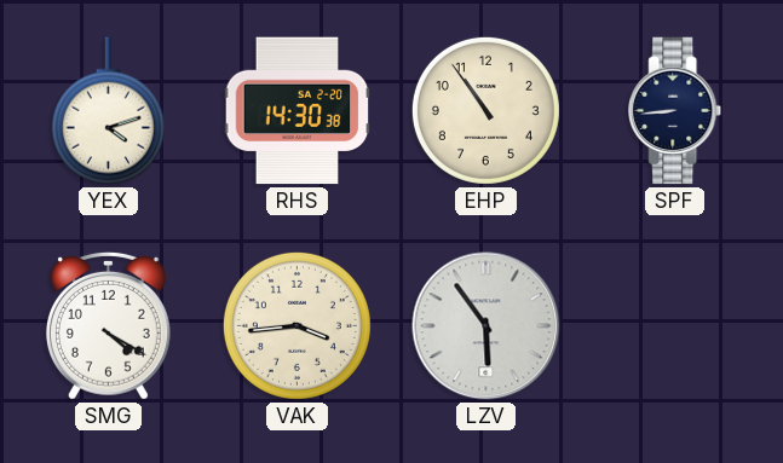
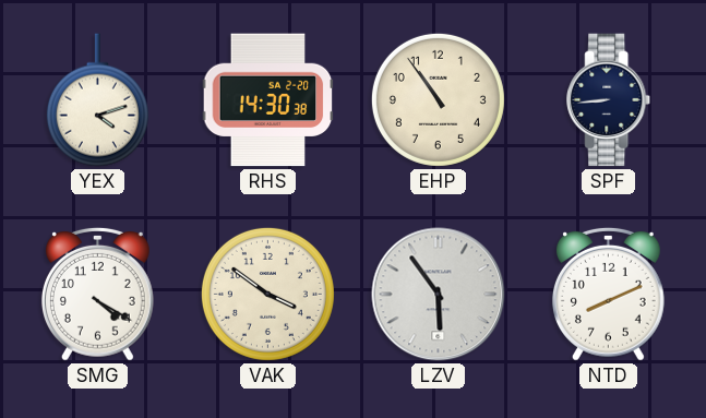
VAK: 3:44 -> 3:51 (267, 294)
NTD: none -> 8:11 (608, 294)
